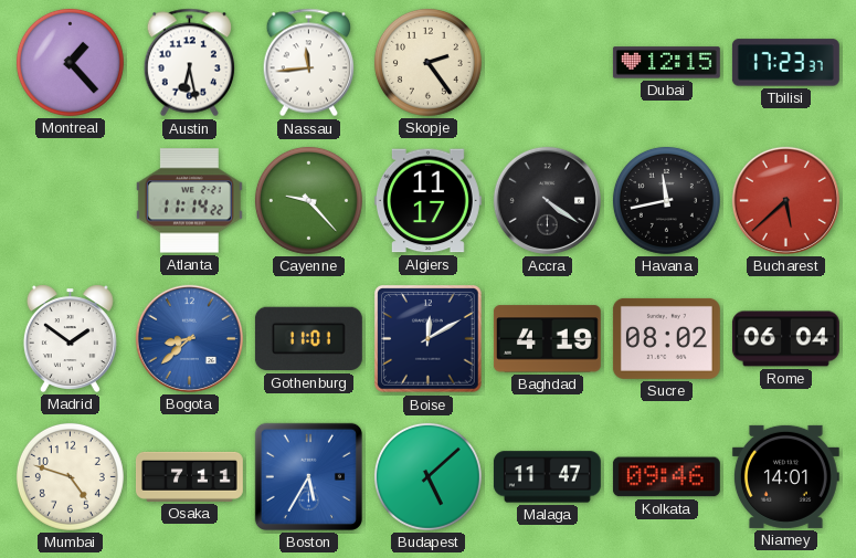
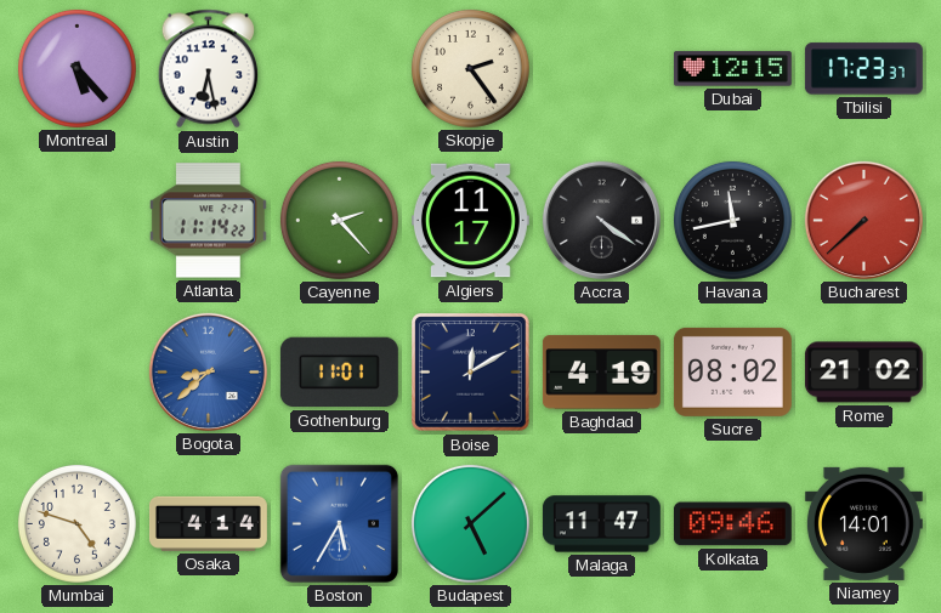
Montreal: 1:23 -> 5:23 (76, 68)
Nassau: 11:44 -> none (308, 63)
Cayenne: 9:23 -> 2:23 (339, 220)
Bucharest: 5:38 -> 7:38 (863, 220)
Madrid: 1:51 -> none (70, 338)
Rome: 06:04 -> 21:02 (863, 373)
Osaka: 7:11 -> 4:14 (208, 523)
